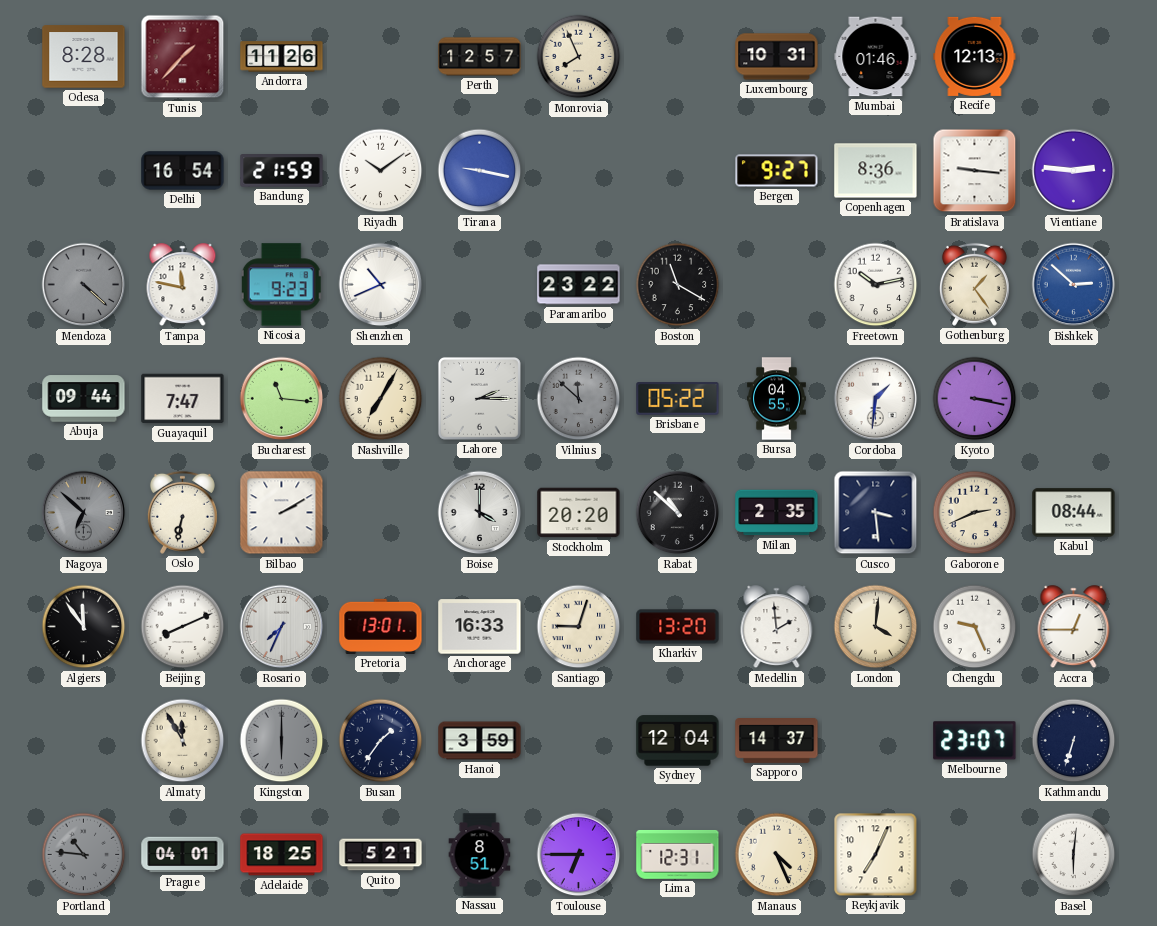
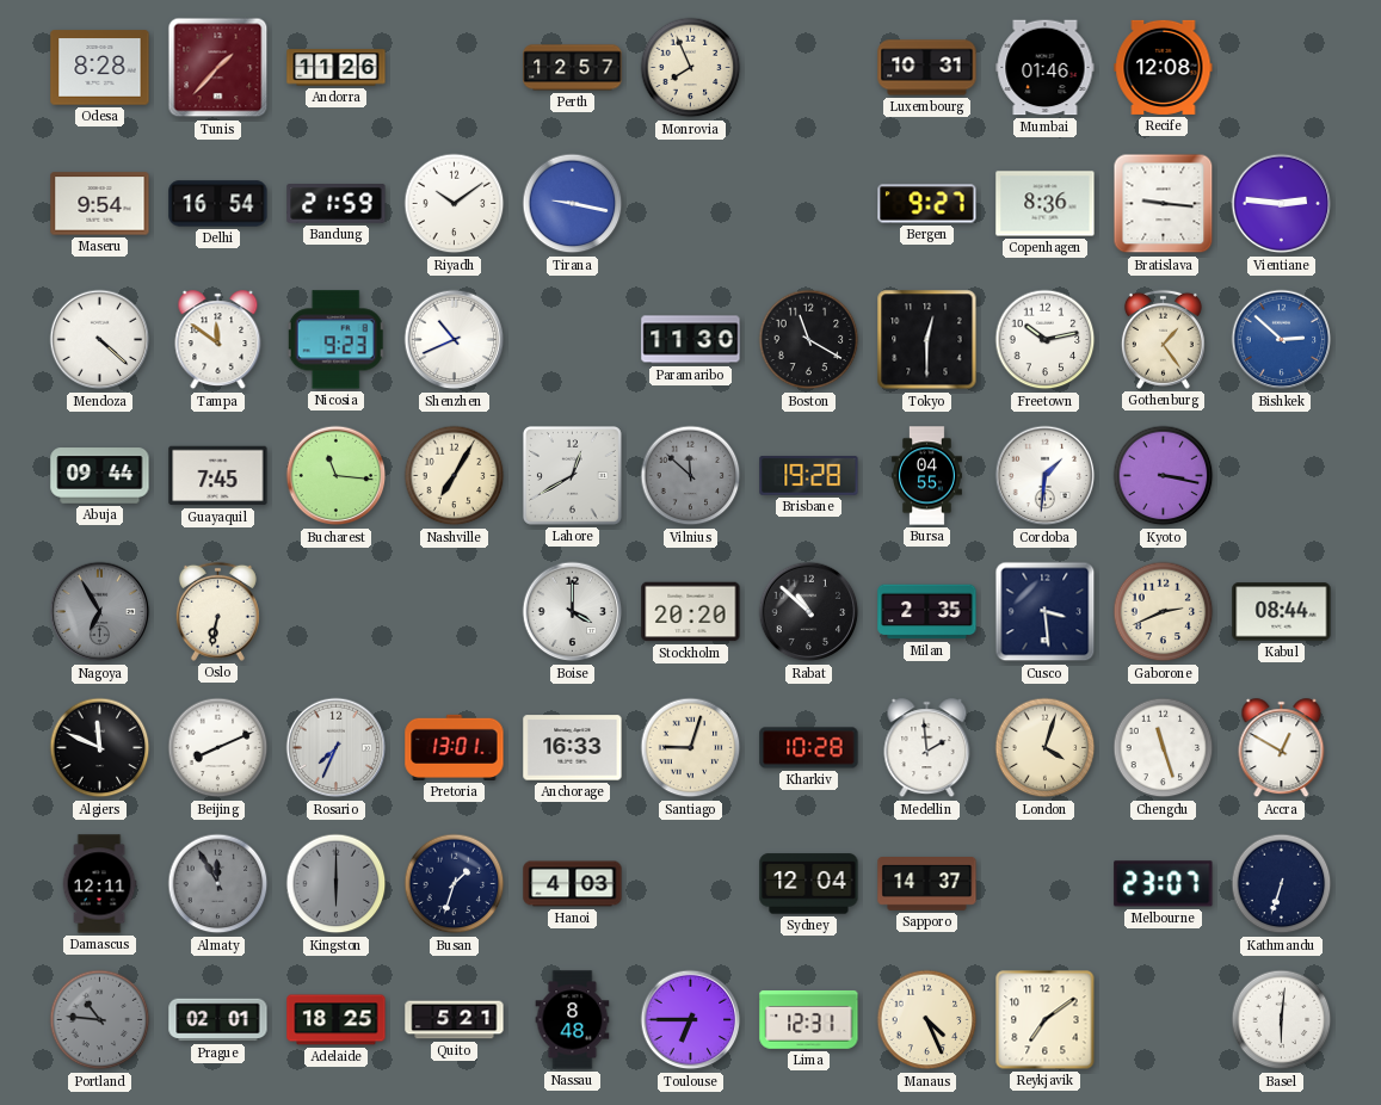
Recife: 12:13 -> 12:08 (1164, 67)
Maseru: none -> 9:54 (100, 204)
Mendoza dial: grey -> white (100, 340)
Tampa: 11:47 -> 11:51 (218, 340)
Paramaribo: 23:22 -> 11:30 (691, 340)
Tokyo: none -> 12:30 (927, 340)
Guayaquil: 7:47 -> 7:45 (218, 476)
Lahore: 2:15 -> 12:40 (572, 475)
Brisbane: 05:22 -> 19:28 (809, 476)
Nagoya: 6:52 -> 6:55 (100, 612)
Bilbao: 2:10 -> none (282, 513)
Algiers: 11:54 -> 11:49 (100, 748)
Kharkiv: 13:20 -> 10:28 (809, 748)
London: 4:01 -> 4:03 (1046, 748)
Chengdu: 9:26 -> 11:27 (1164, 748)
Accra: 12:45 -> 12:50 (1282, 748)
Damascus: none -> 12:11 (99, 884)
Almaty dial: cream -> grey (218, 884)
Busan: 1:36 -> 1:33 (455, 884)
Hanoi: 3:59 -> 4:03 (573, 884)
Prague: 04:01 -> 02:01 (218, 1020)
Nassau: 8:51 -> 8:48 (573, 1020)
Reykjavik: 7:04 -> 7:09 (1046, 1020)
